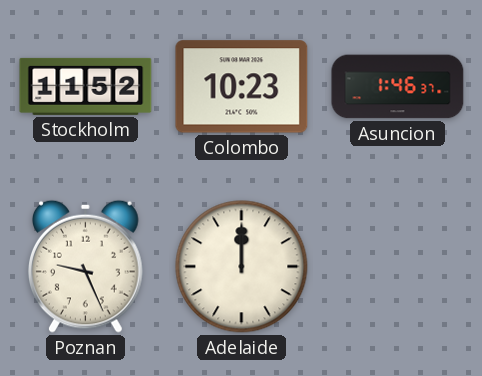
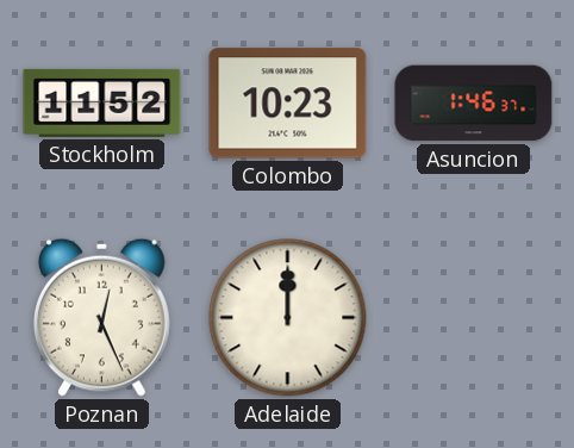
Poznan: 9:26 -> 12:26 (101, 317)
